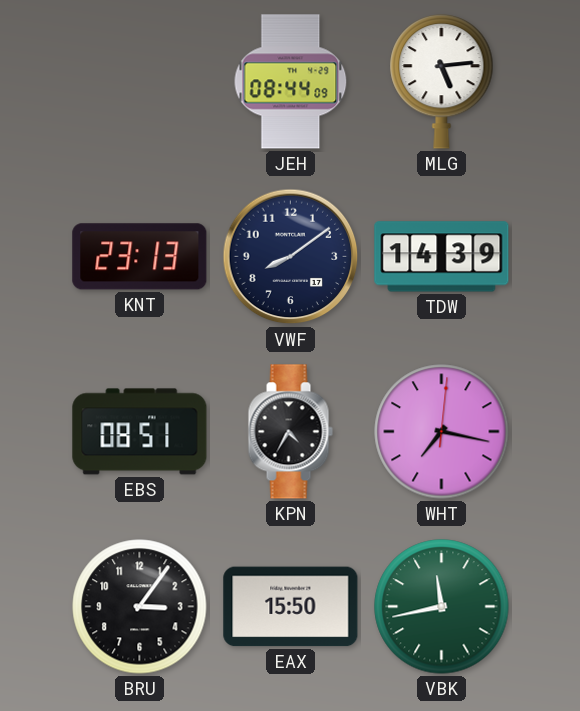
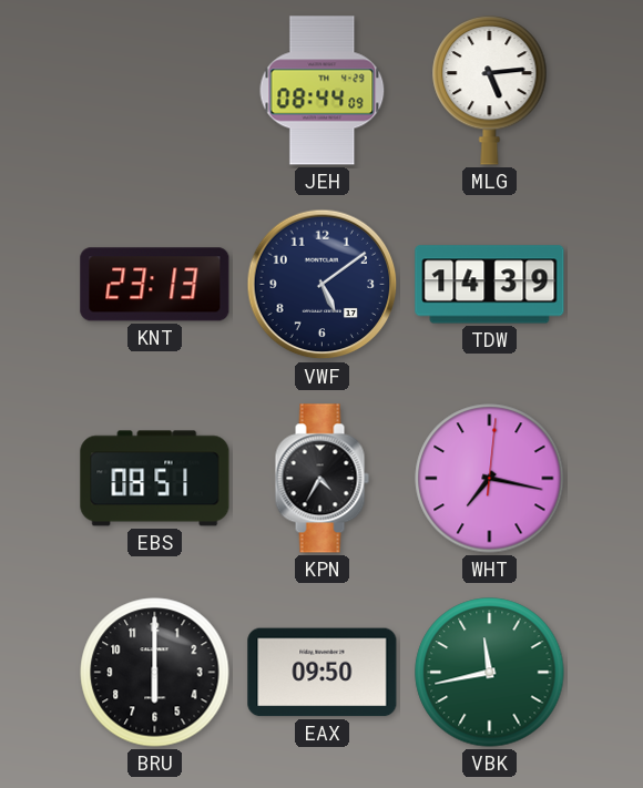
VWF: 8:09 -> 5:09 (323, 285)
BRU: 3:06 -> 6:00 (155, 673)
EAX: 15:50 -> 09:50 (323, 673)
